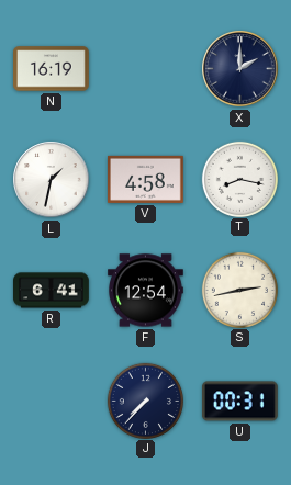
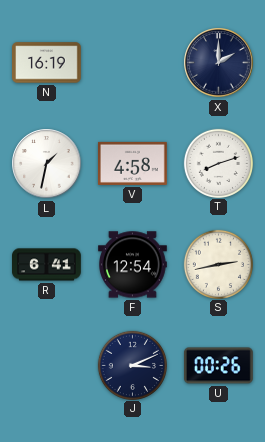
T: 8:17 -> 8:12 (218, 163)
J: 7:37 -> 3:11 (132, 365)
U: 00:31 -> 00:26 (218, 366)
